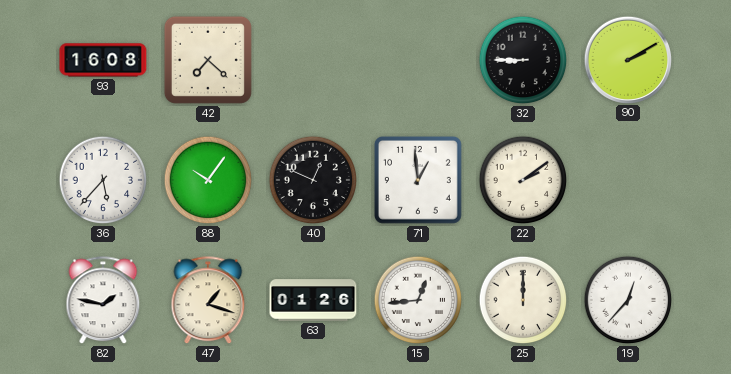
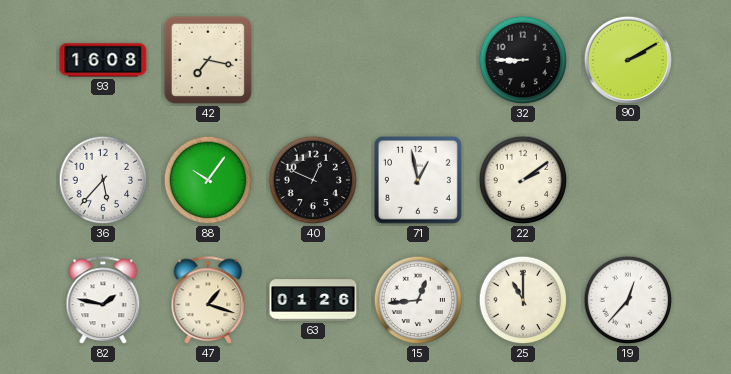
42: 7:22 -> 7:17 (208, 60)
71: 12:59 -> 12:58 (418, 180)
25: 12:00 -> 11:00 (523, 300)
